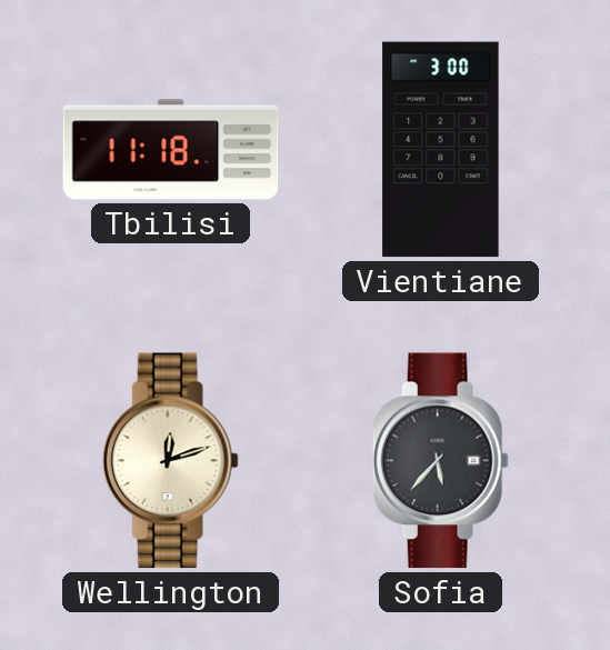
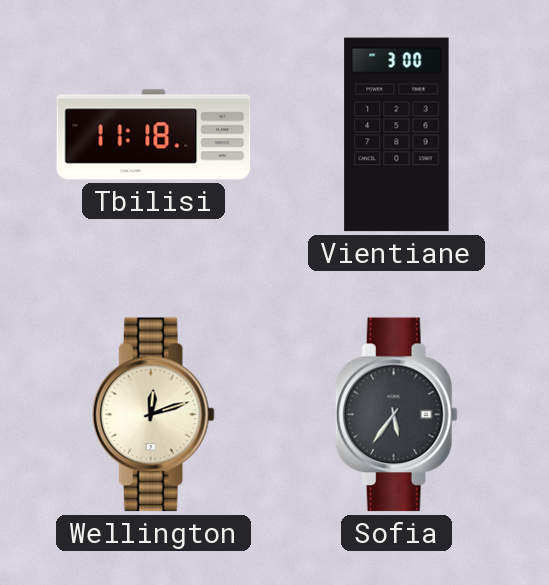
Sofia: 5:37 -> 5:36 (396, 415)
